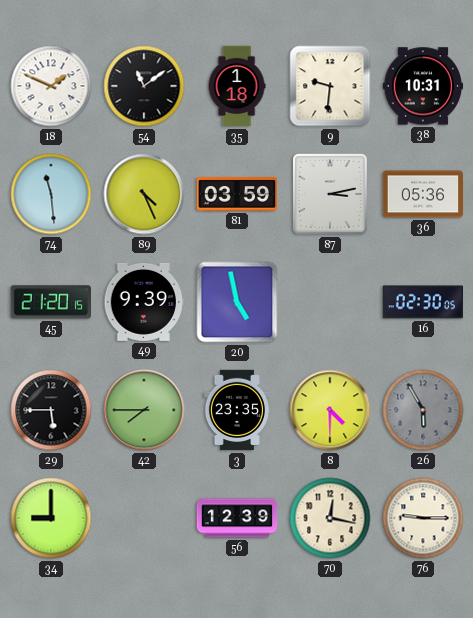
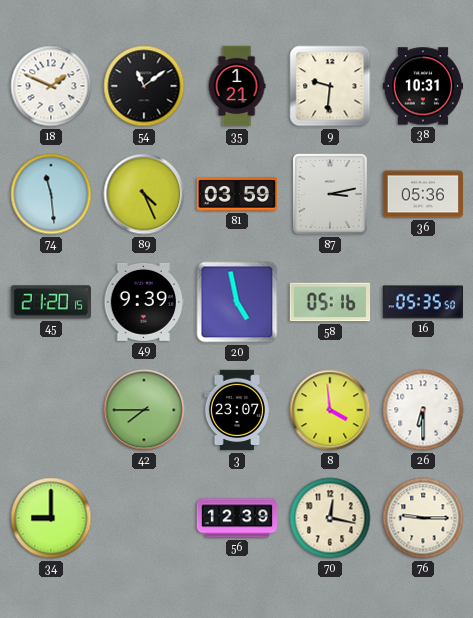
35: 1:18 -> 1:21 (237, 86)
58: none -> 05:16 (330, 302)
16: 02:30 -> 05:35 (422, 302)
29: 5:45 -> none (51, 410)
3: 23:35 -> 23:07 (237, 410)
8: 4:30 -> 3:59 (330, 410)
26: 5:55 -> 6:30 (423, 410)
26 dial: grey -> white (423, 410)
